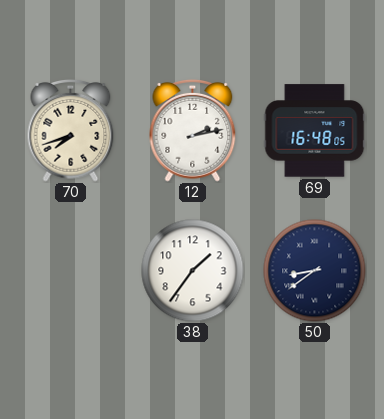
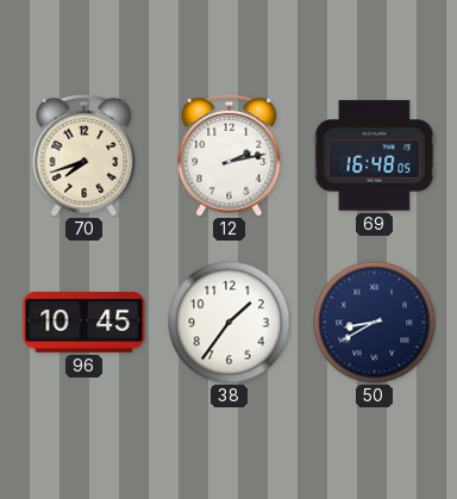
96: none -> 10:45 (84, 323)
50: 8:39 -> 8:40 (375, 323)
